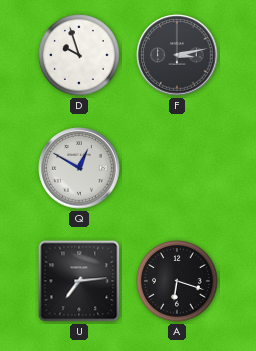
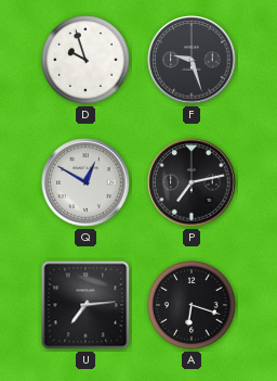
F: 3:13 -> 9:27 (192, 60)
P: none -> 7:13 (192, 182)
